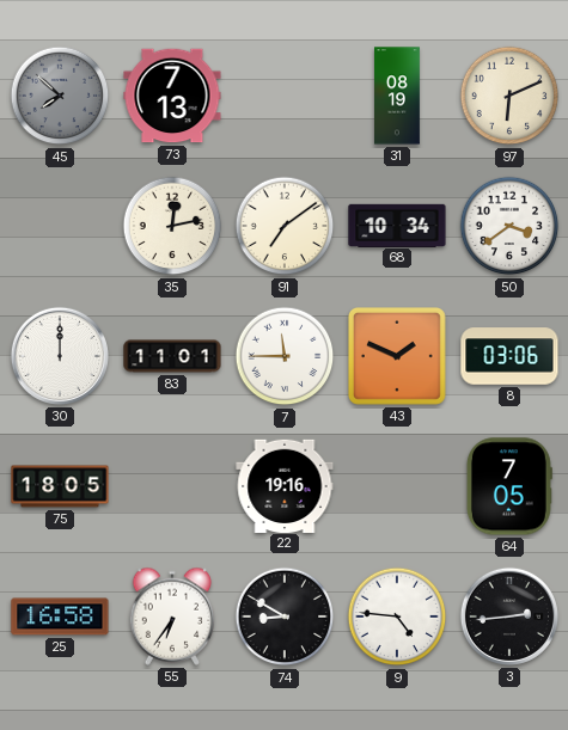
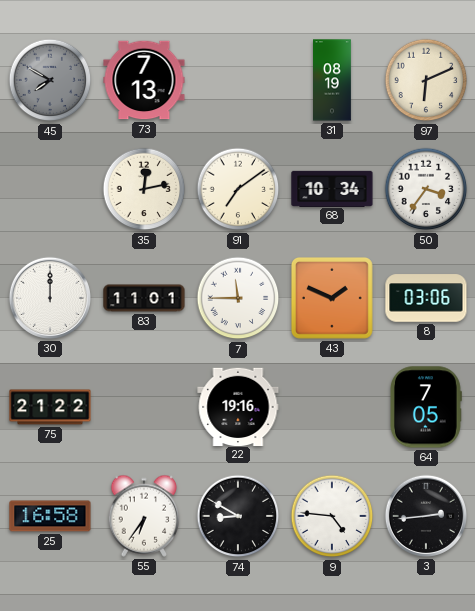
45: 7:52 -> 7:50 (50, 80)
50: 3:39 -> 3:36 (426, 189)
75: 18:05 -> 21:22 (50, 407)
